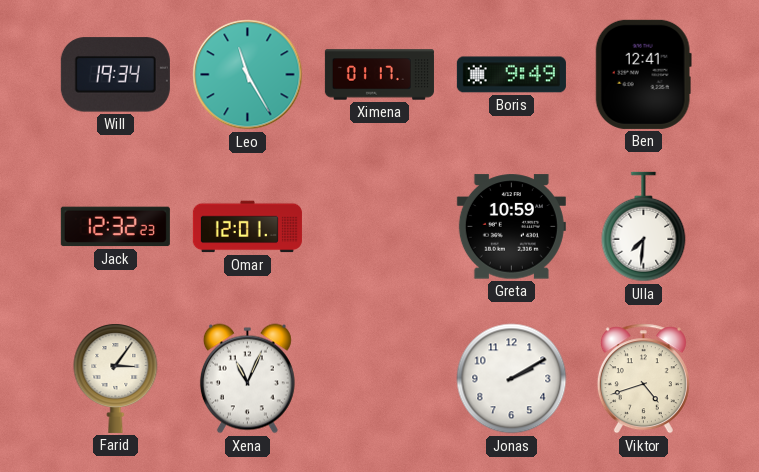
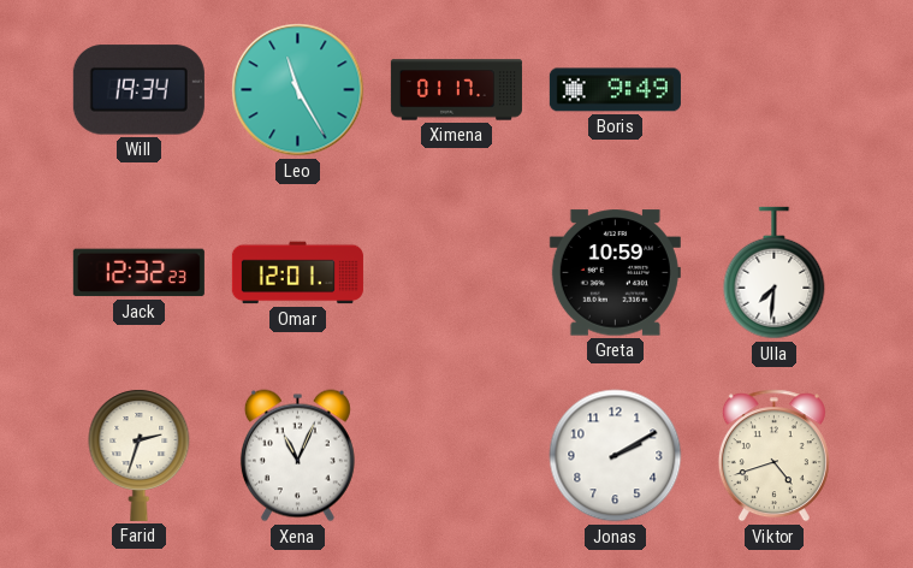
Ben: 12:41 -> none (643, 74)
Farid: 3:06 -> 2:33 (140, 455)
